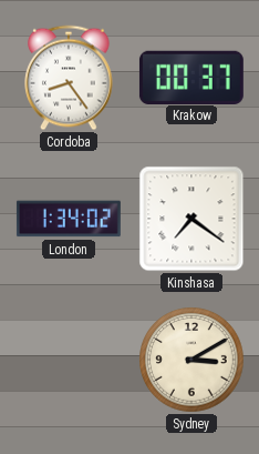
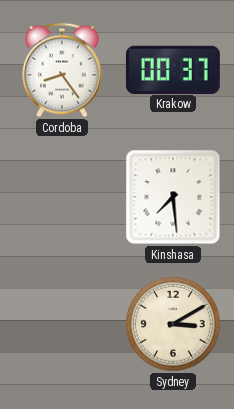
London: 1:34 -> none (69, 219)
Kinshasa: 7:21 -> 7:29 (173, 197)
